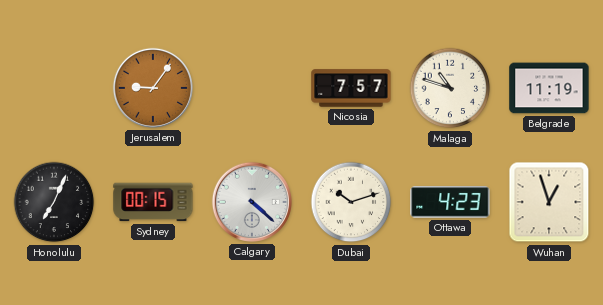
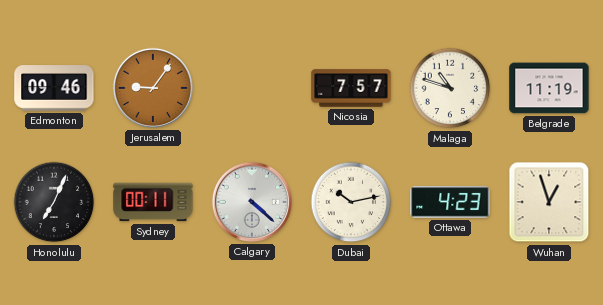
Edmonton: none -> 09:46 (54, 88)
Sydney: 00:15 -> 00:11 (153, 202)
Dubai: 10:12 -> 10:13 (351, 202)
